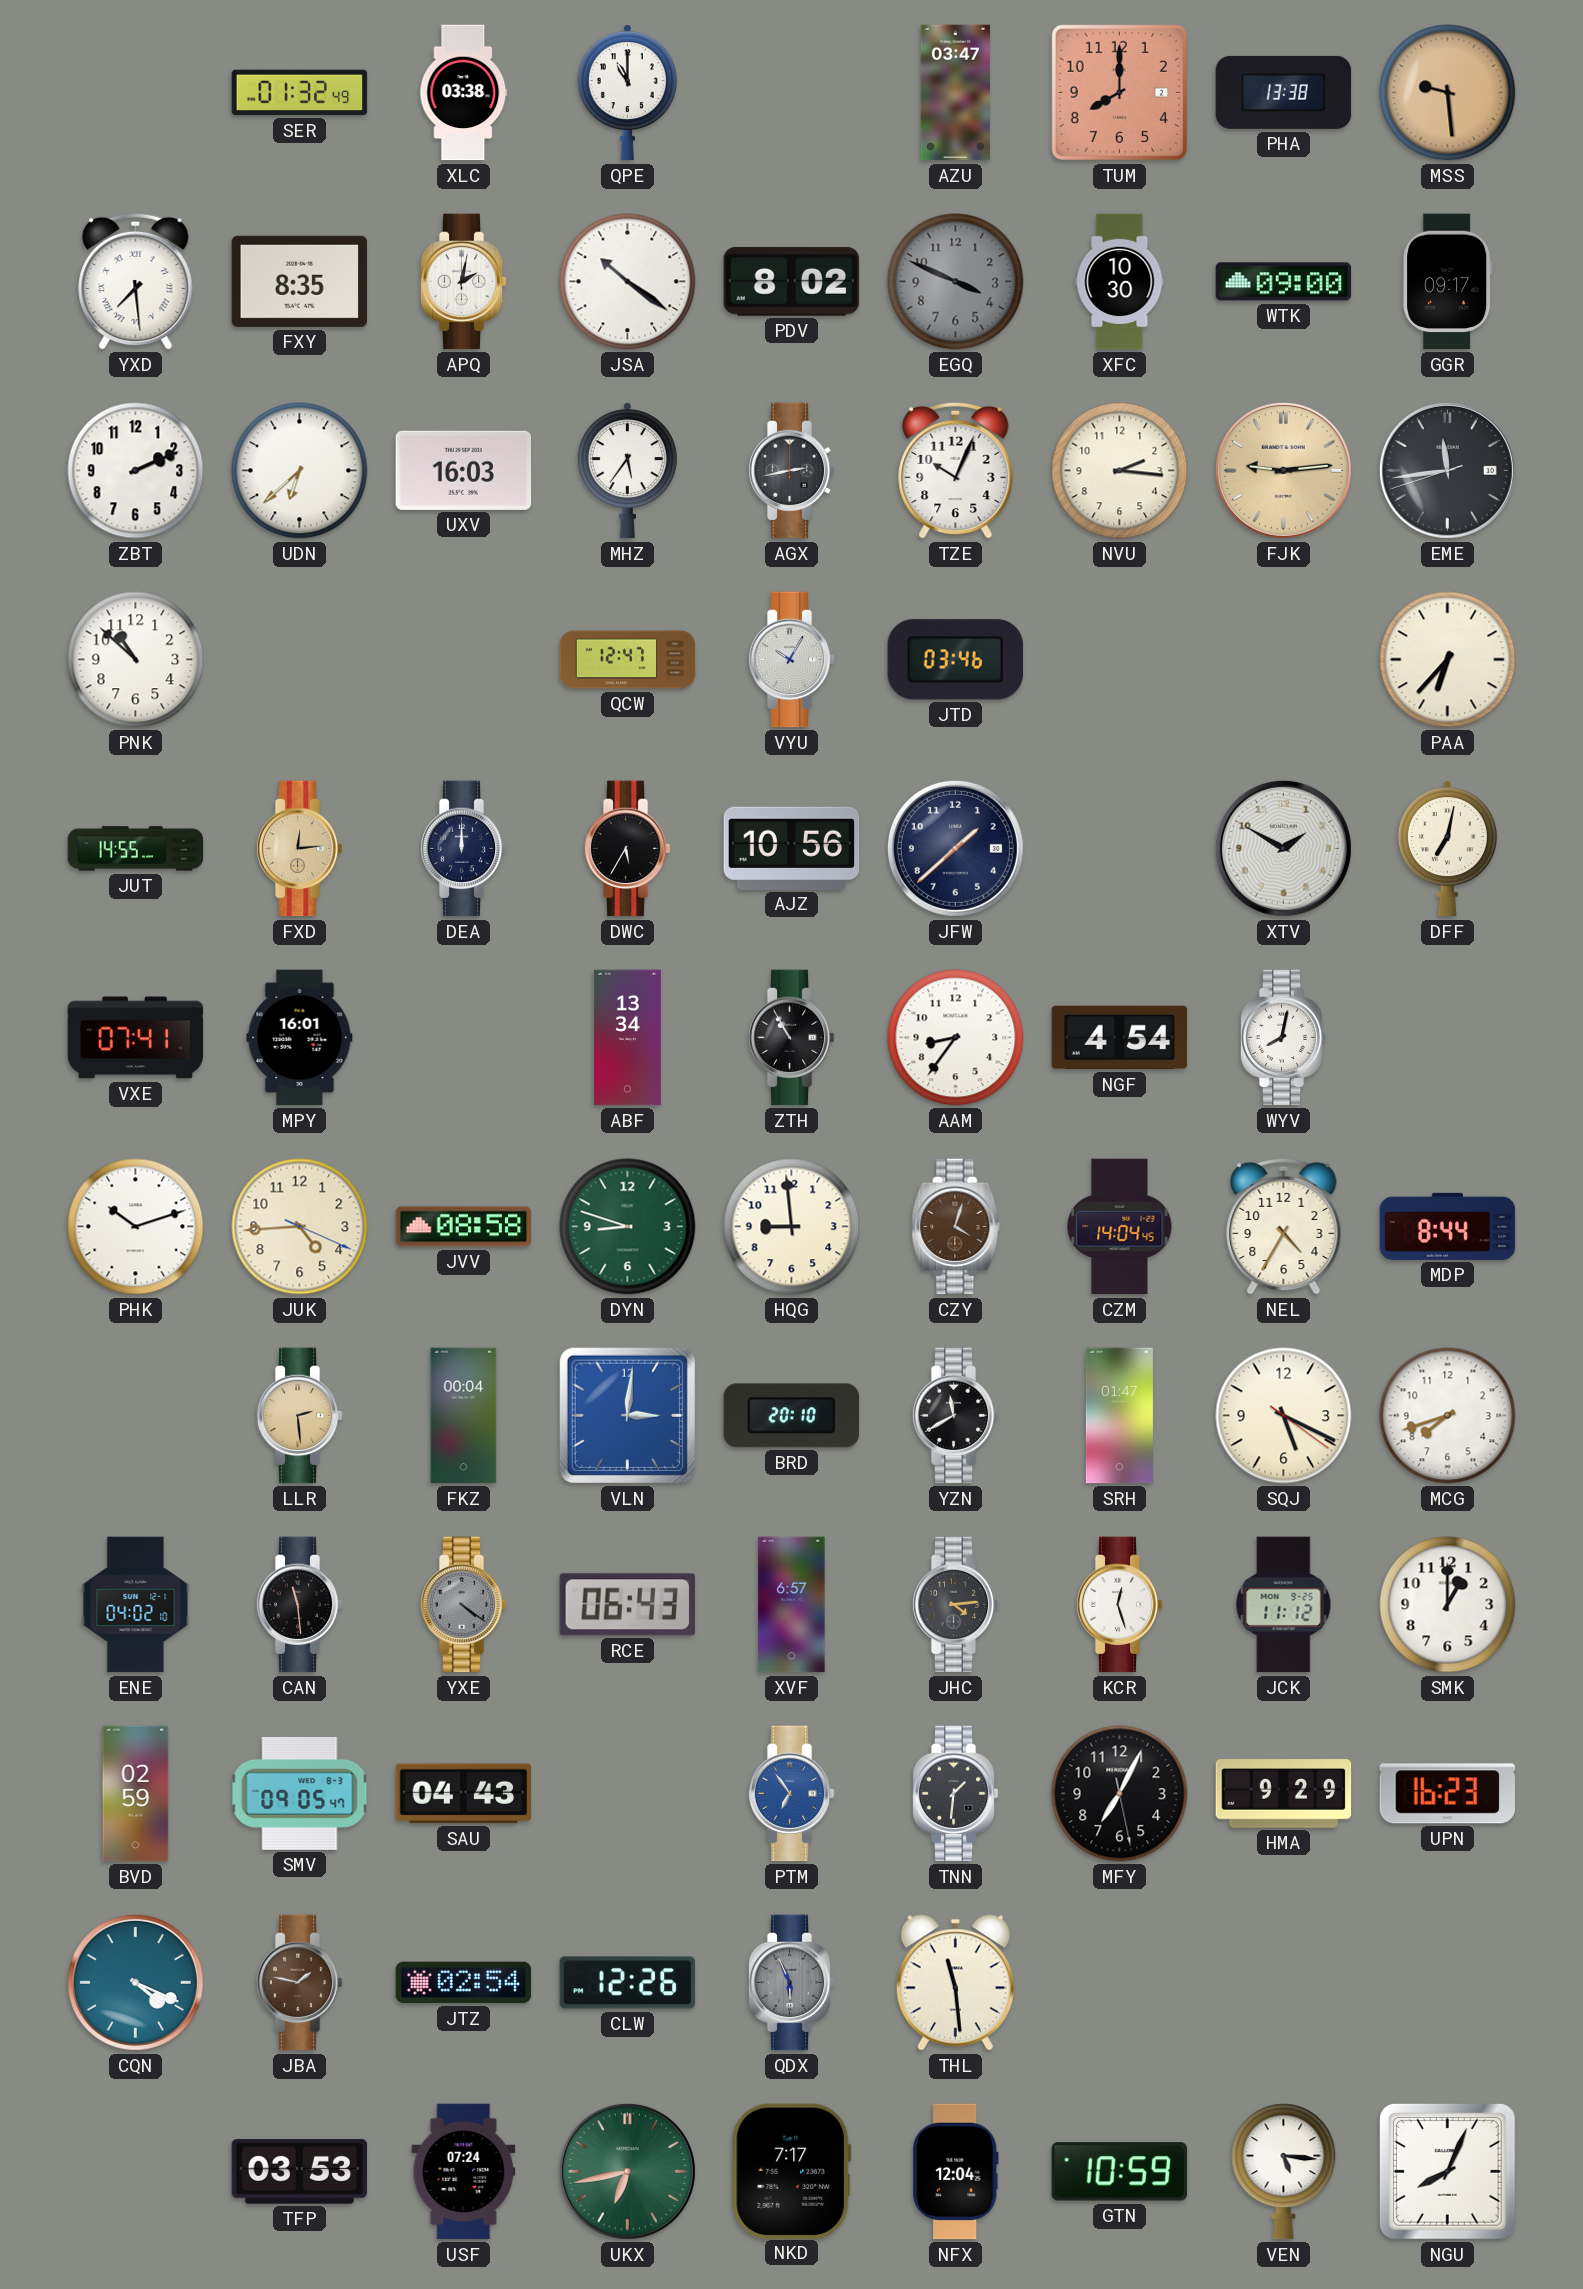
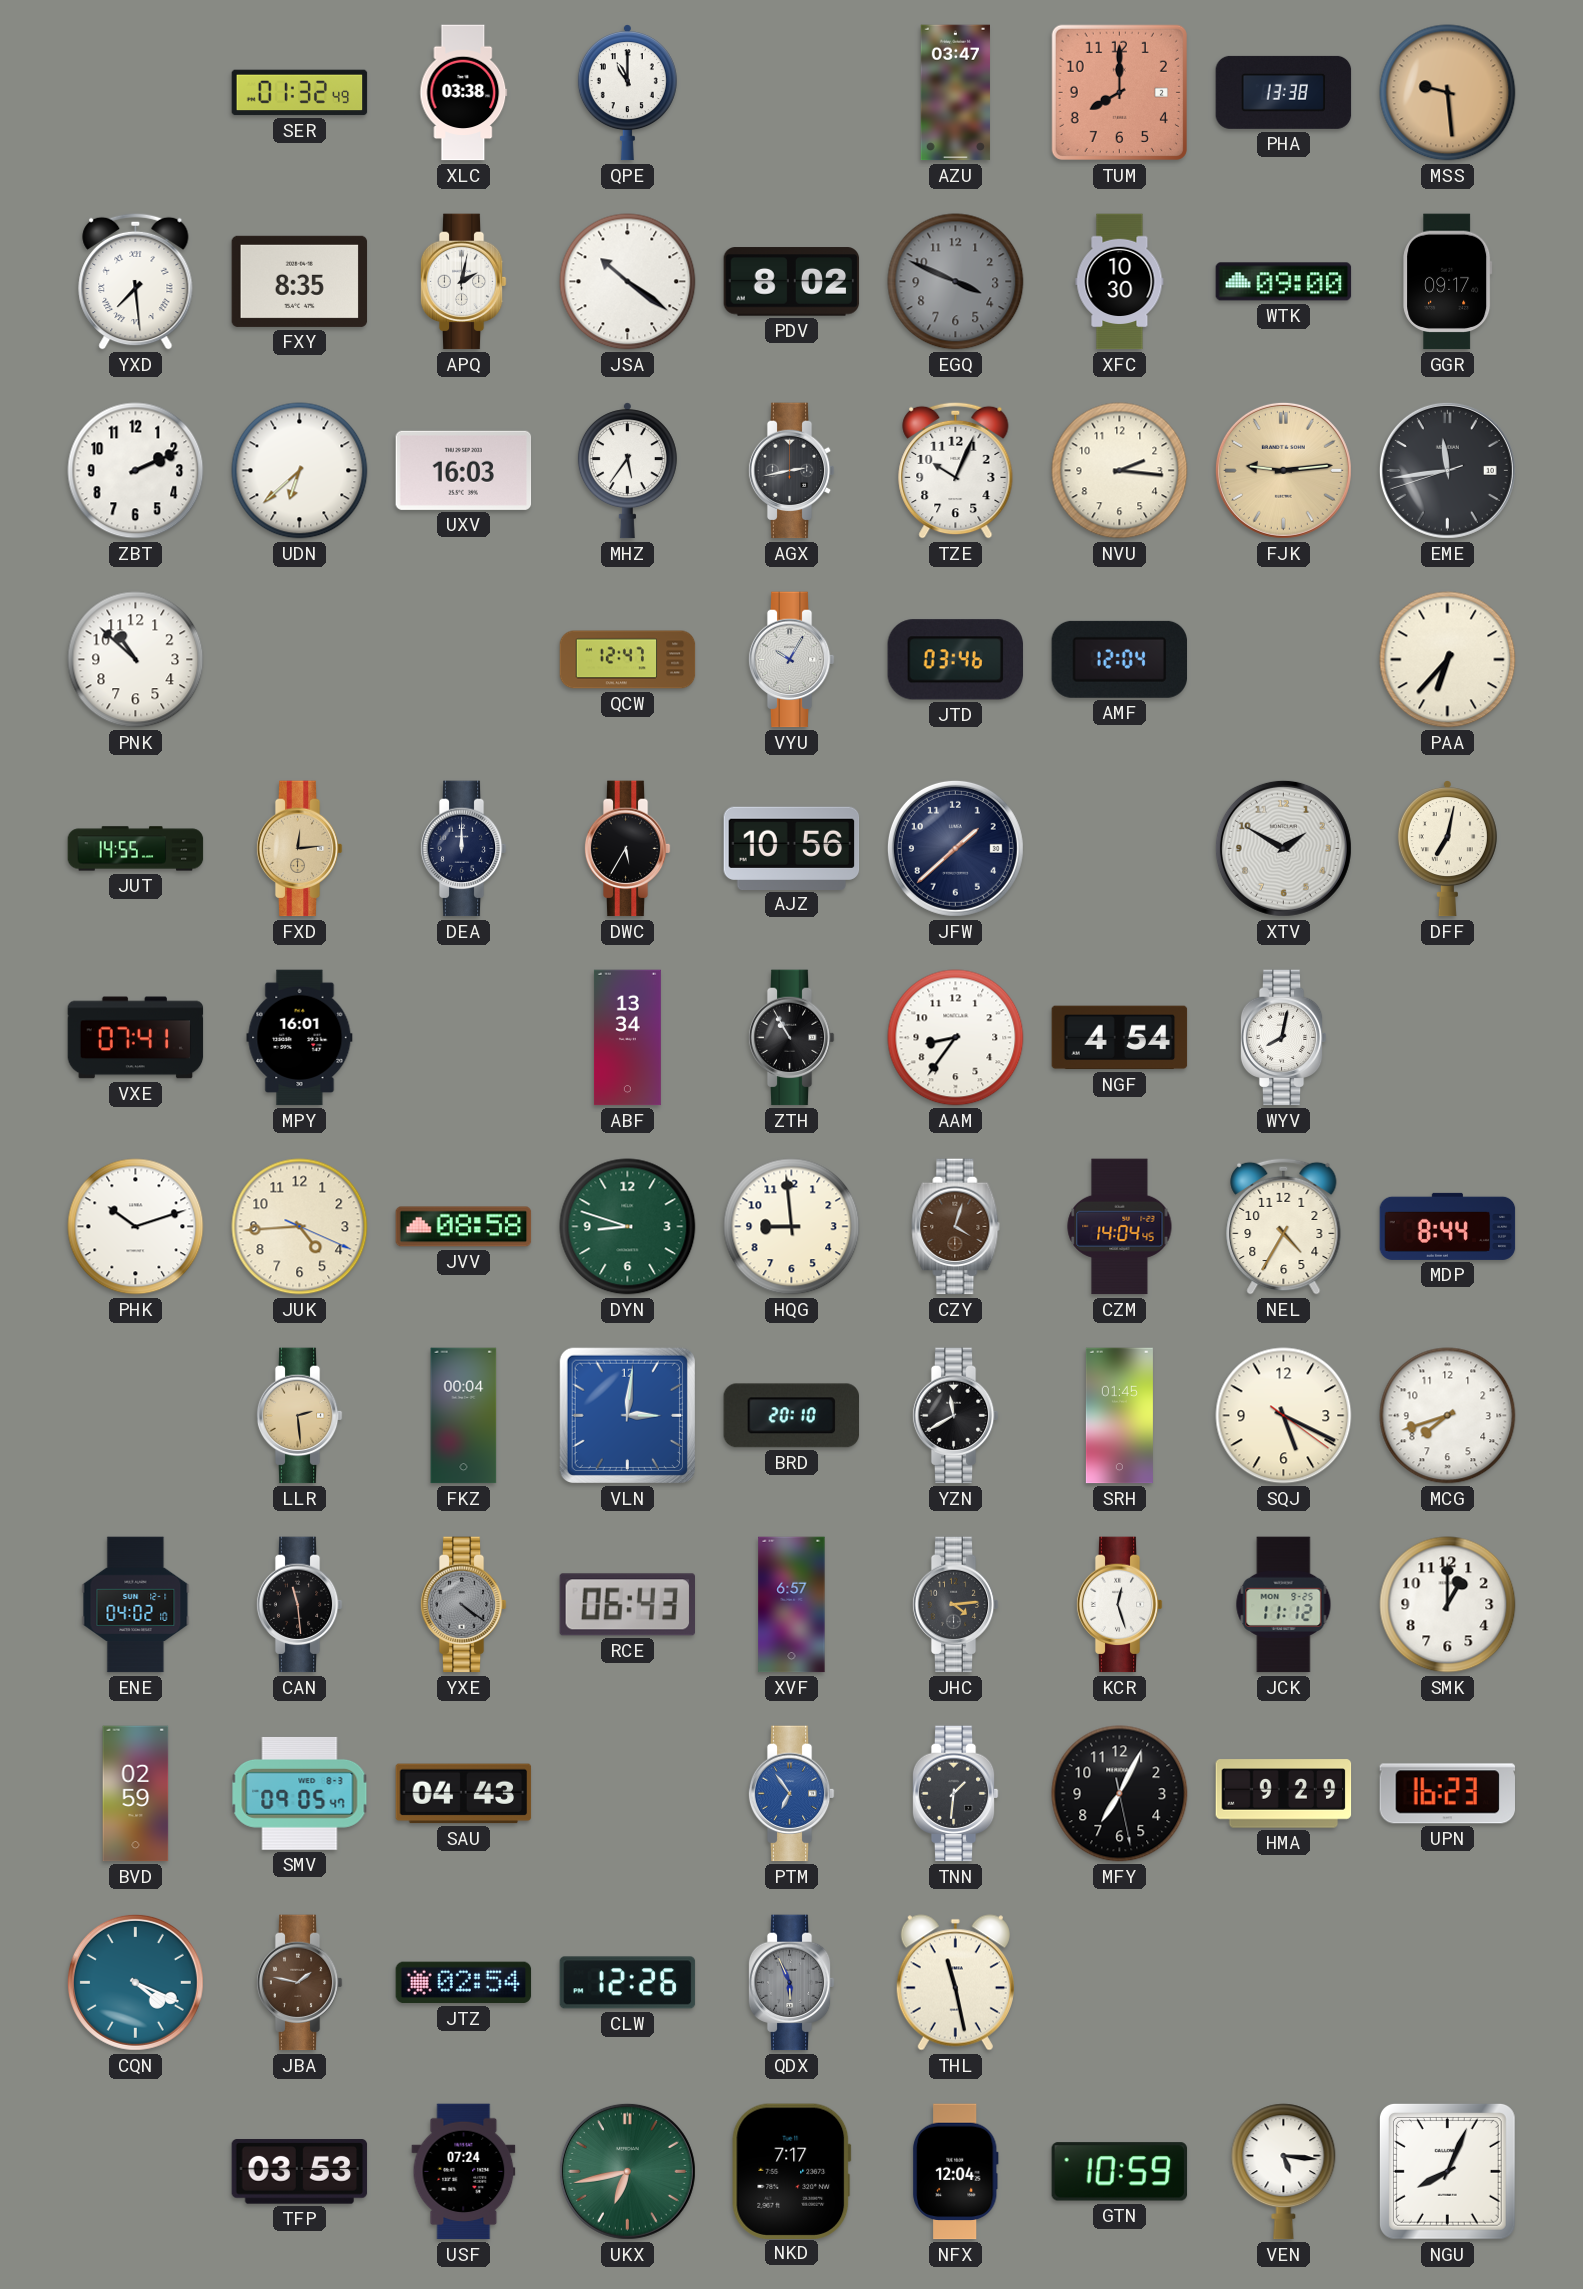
AMF: none -> 12:04 (1120, 659)
SRH: 01:47 -> 01:45 (1119, 1416)
THL: 11:29 -> 11:28 (955, 1983)
